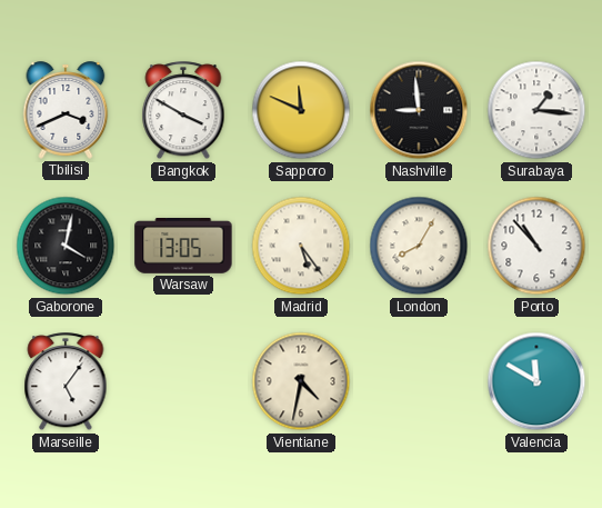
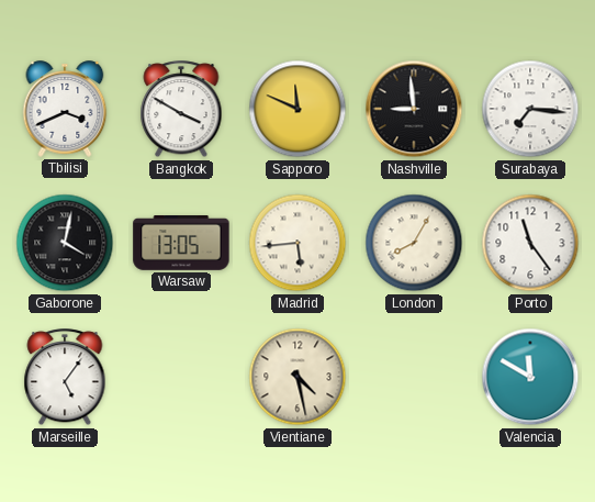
Surabaya: 1:16 -> 7:16 (530, 109)
Madrid: 5:24 -> 5:44 (297, 243)
Porto: 10:53 -> 11:24 (530, 243)
Vientiane: 4:32 -> 4:28 (297, 377)
